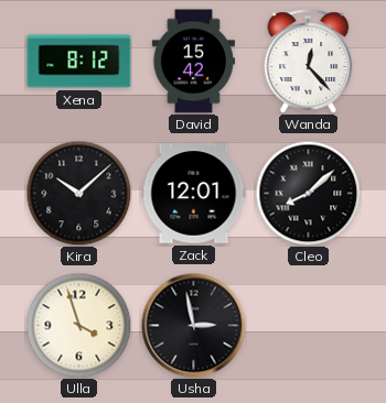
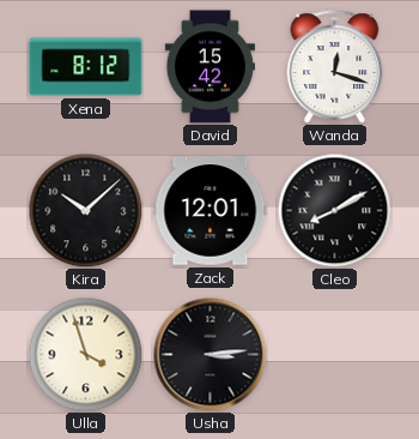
Wanda: 12:23 -> 12:18 (335, 67)
Cleo: 8:08 -> 8:10 (334, 210)
Usha: 2:58 -> 3:14 (209, 354)
